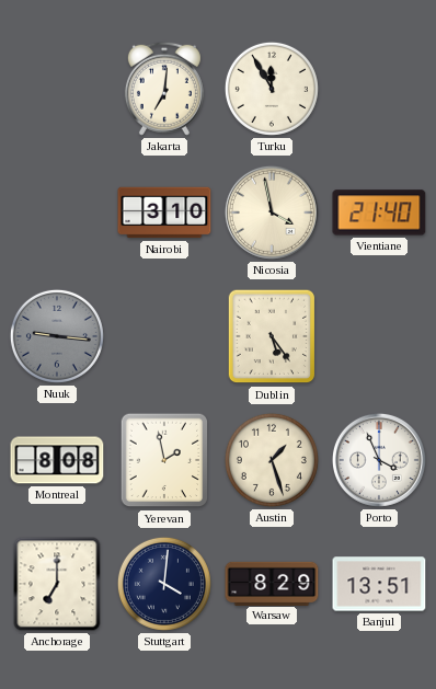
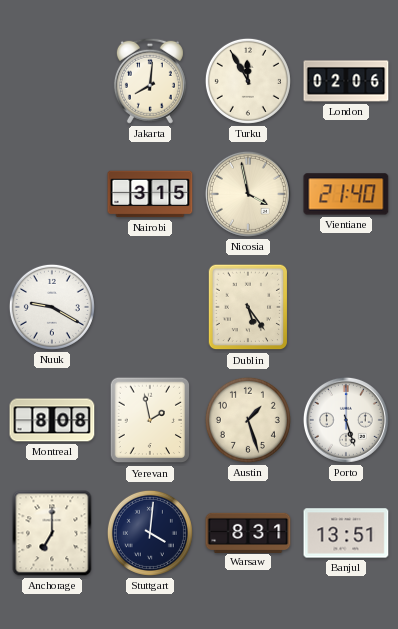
Jakarta: 7:01 -> 8:01 (150, 81)
London: none -> 02:06 (346, 81)
Nairobi: 3:10 -> 3:15 (150, 194)
Nuuk: 9:16 -> 9:20 (52, 307)
Nuuk dial: grey -> white (52, 307)
Porto: 3:56 -> 5:27 (346, 420)
Warsaw: 8:29 -> 8:31 (248, 532)
